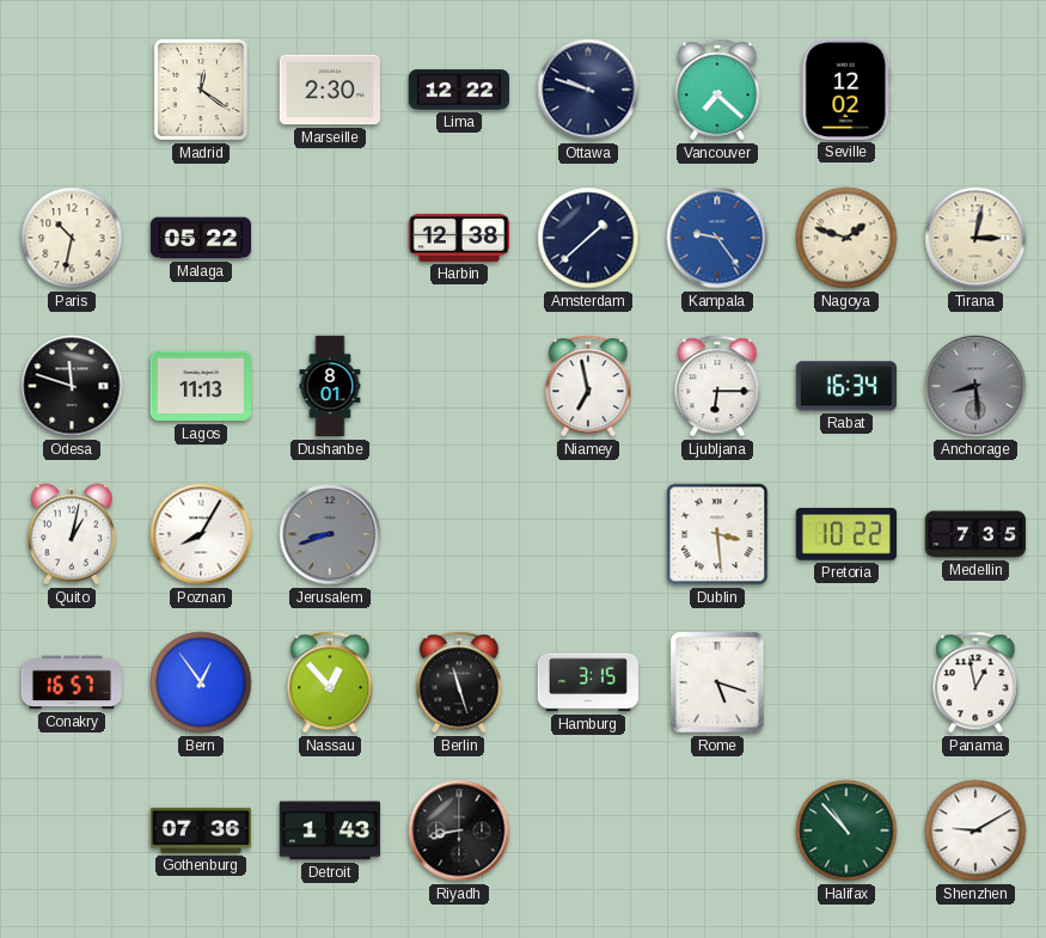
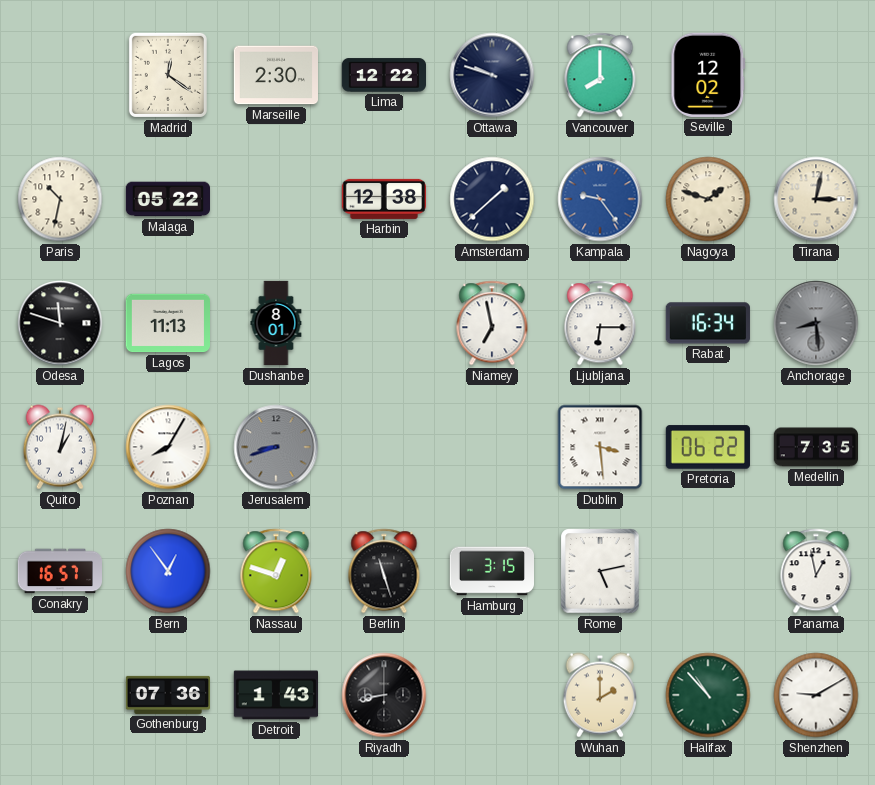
Vancouver: 7:22 -> 8:00 (600, 75)
Pretoria: 10:22 -> 06:22 (708, 447)
Nassau: 12:53 -> 12:48 (276, 571)
Rome: 5:18 -> 5:13 (600, 571)
Wuhan: none -> 2:00 (600, 695)
